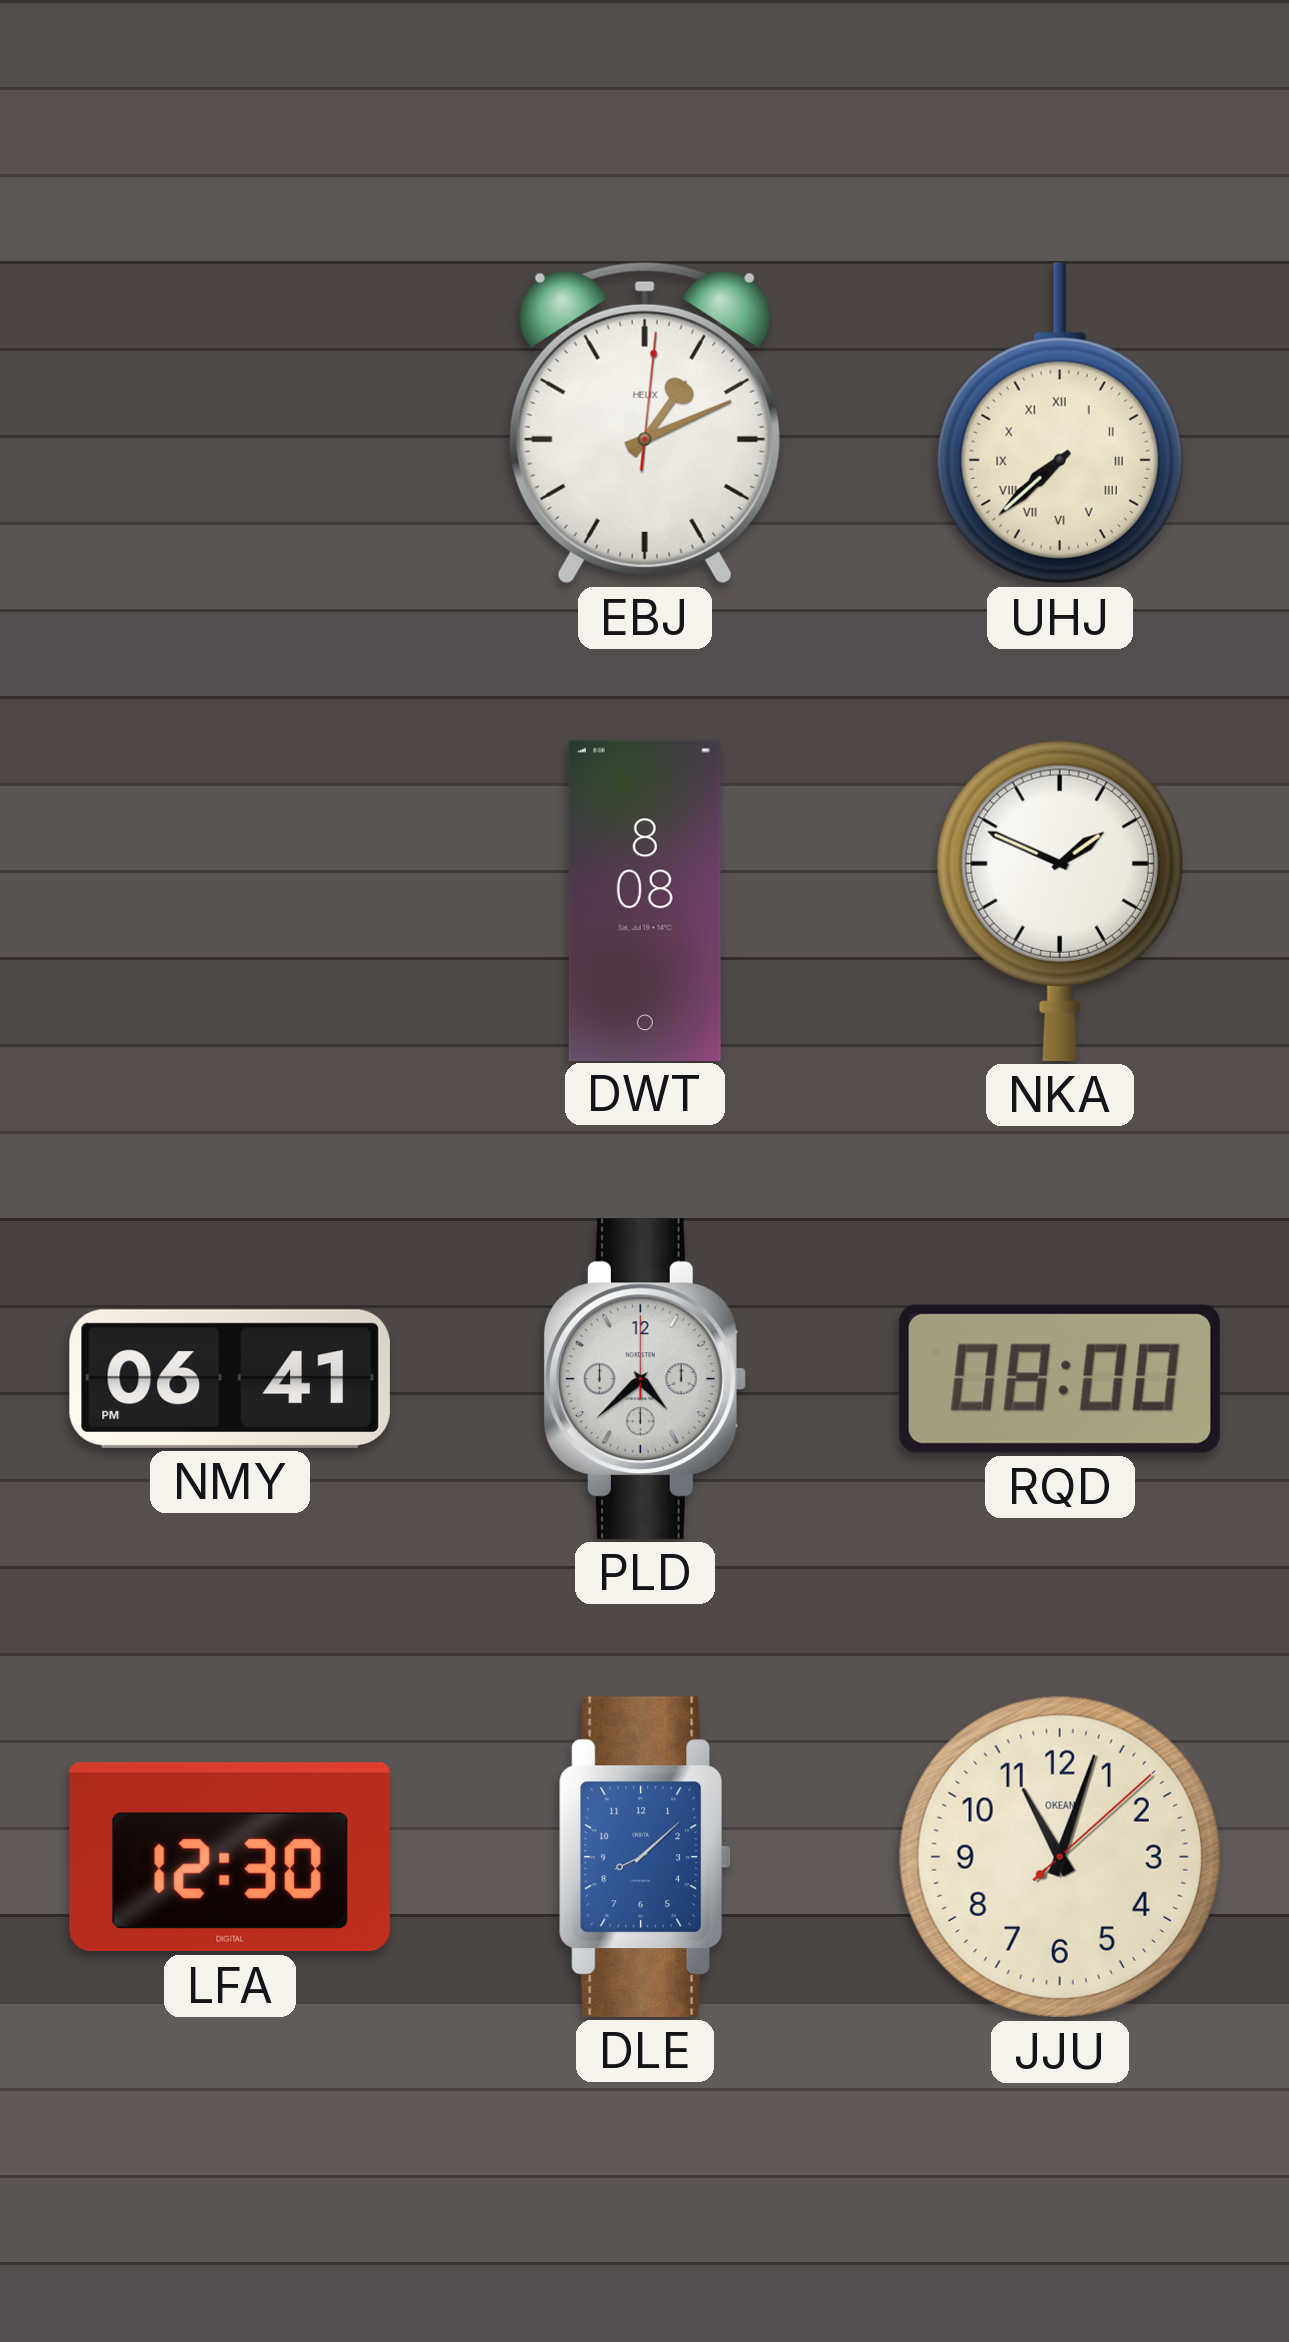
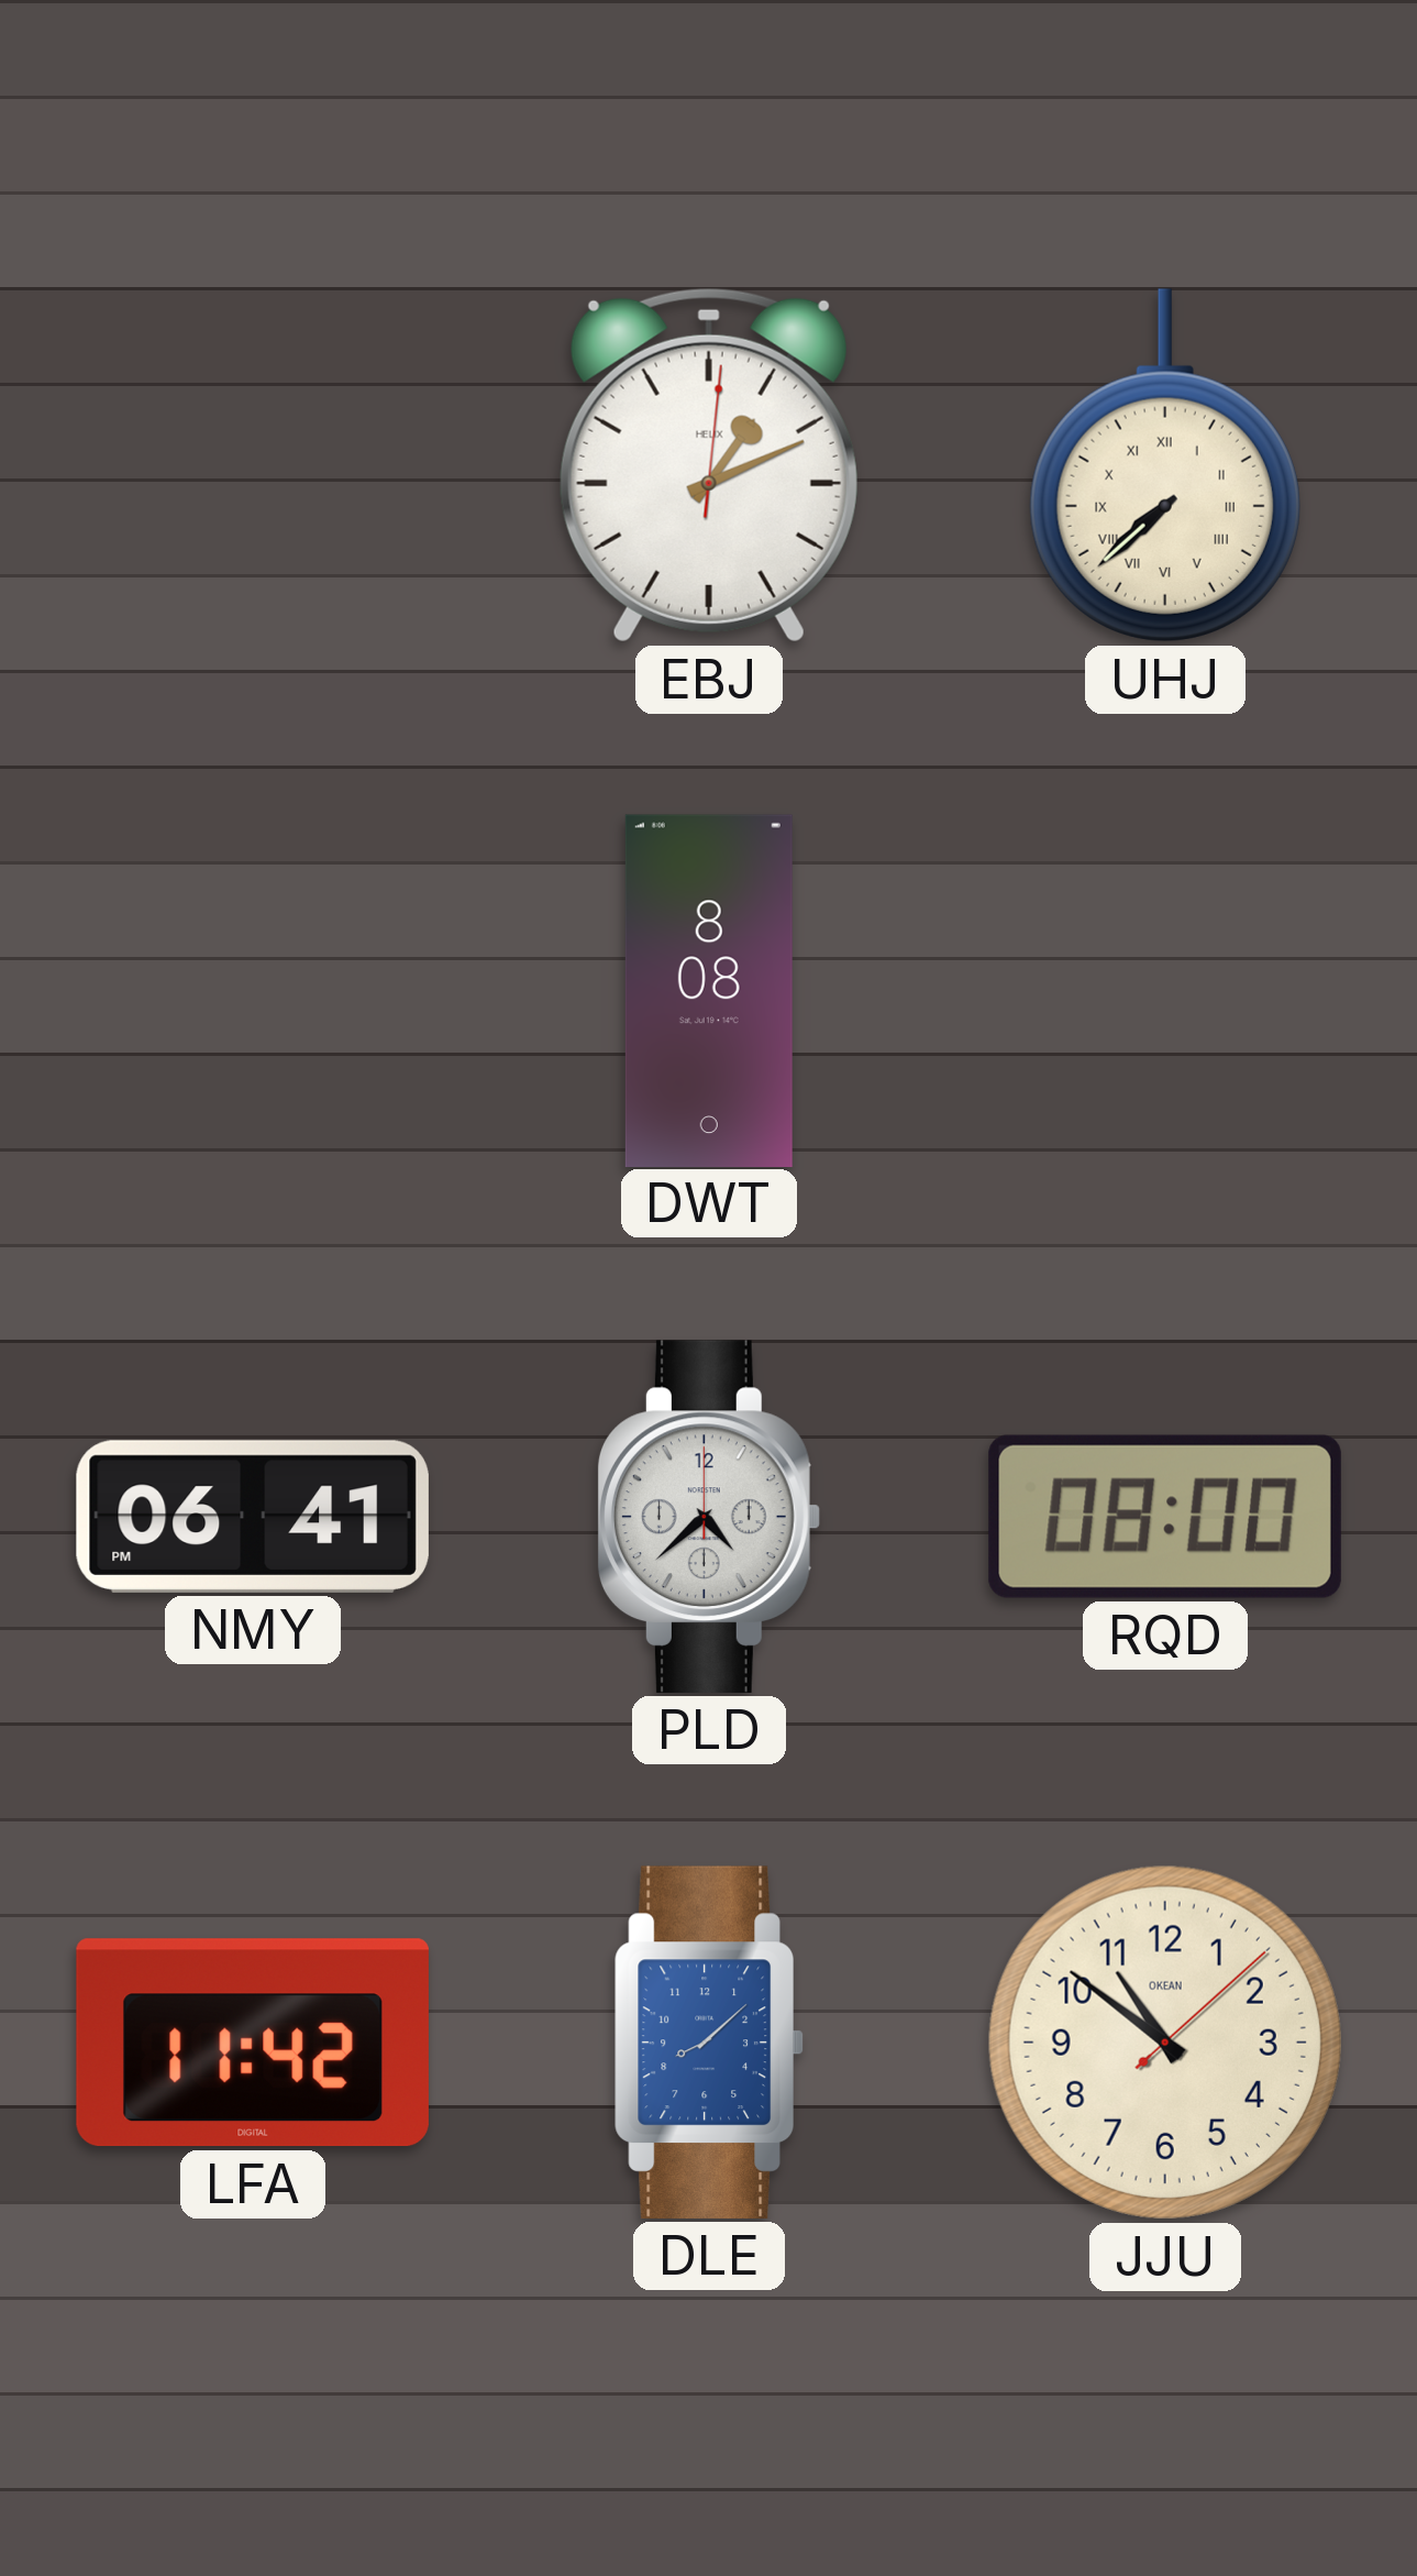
NKA: 1:49 -> none (1060, 900)
LFA: 12:30 -> 11:42 (253, 2043)
JJU: 11:03 -> 10:51 (1165, 2043)
